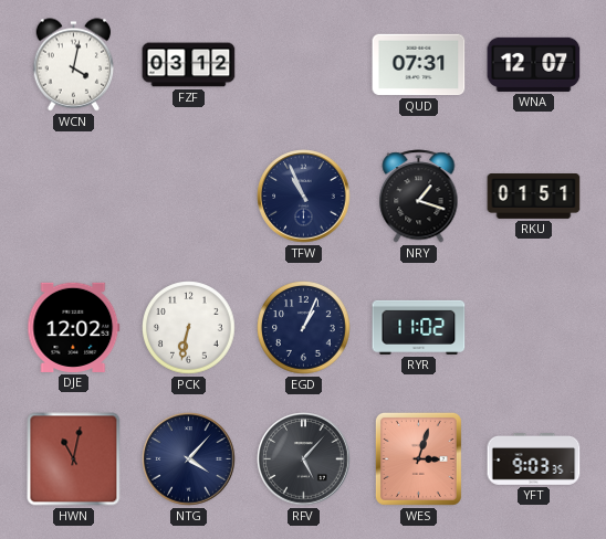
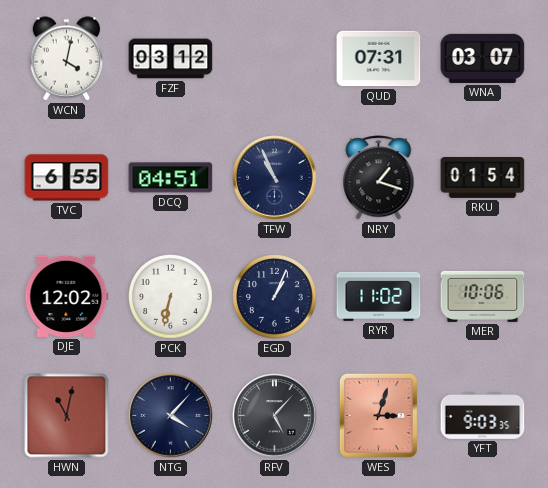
WNA: 12:07 -> 03:07 (483, 58)
TVC: none -> 6:55 (67, 178)
DCQ: none -> 04:51 (171, 178)
RKU: 01:51 -> 01:54 (483, 178)
MER: none -> 10:06 (483, 296)
